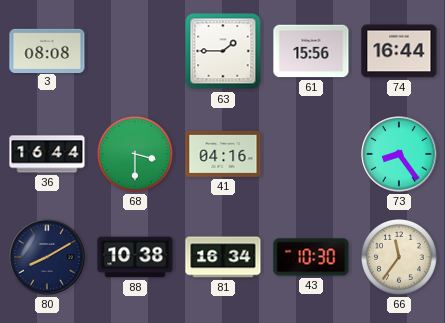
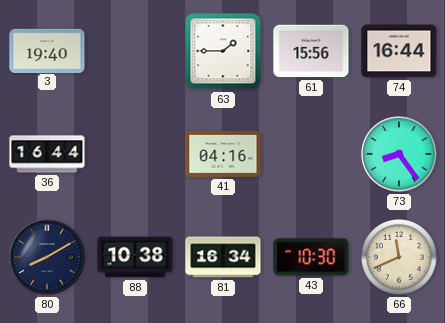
3: 08:08 -> 19:40 (47, 50)
68: 3:30 -> none (136, 155)
66: 11:36 -> 11:41 (400, 258)
